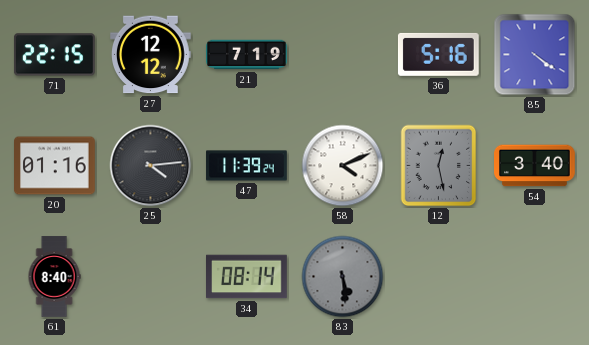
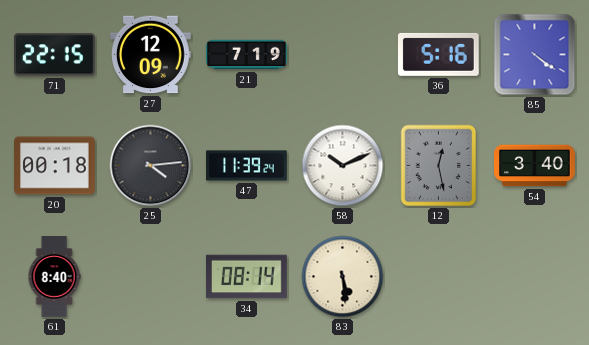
27: 12:12 -> 12:09 (151, 55)
20: 01:16 -> 00:18 (55, 166)
58: 4:11 -> 10:11 (343, 166)
83 dial: grey -> cream (343, 277)
